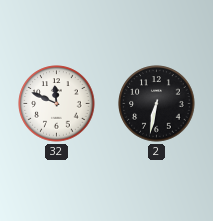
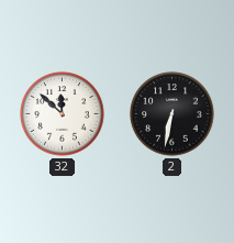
32: 11:49 -> 11:52 (63, 114)
